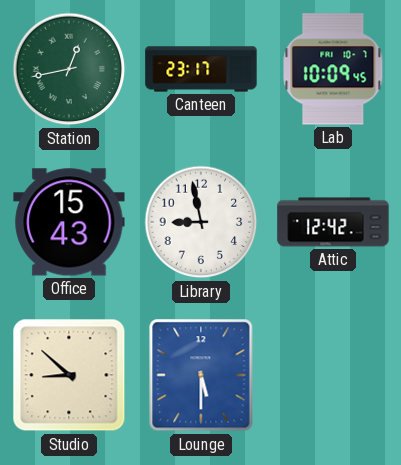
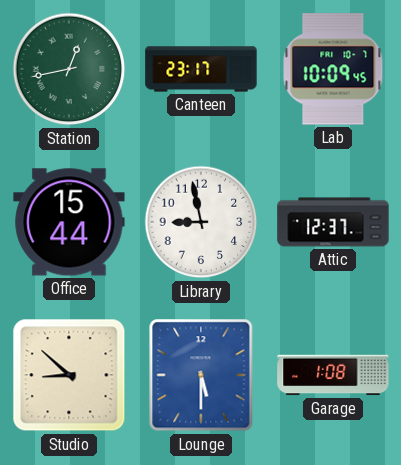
Office: 15:43 -> 15:44 (69, 222)
Attic: 12:42 -> 12:37 (333, 222)
Garage: none -> 1:08 (333, 375)
